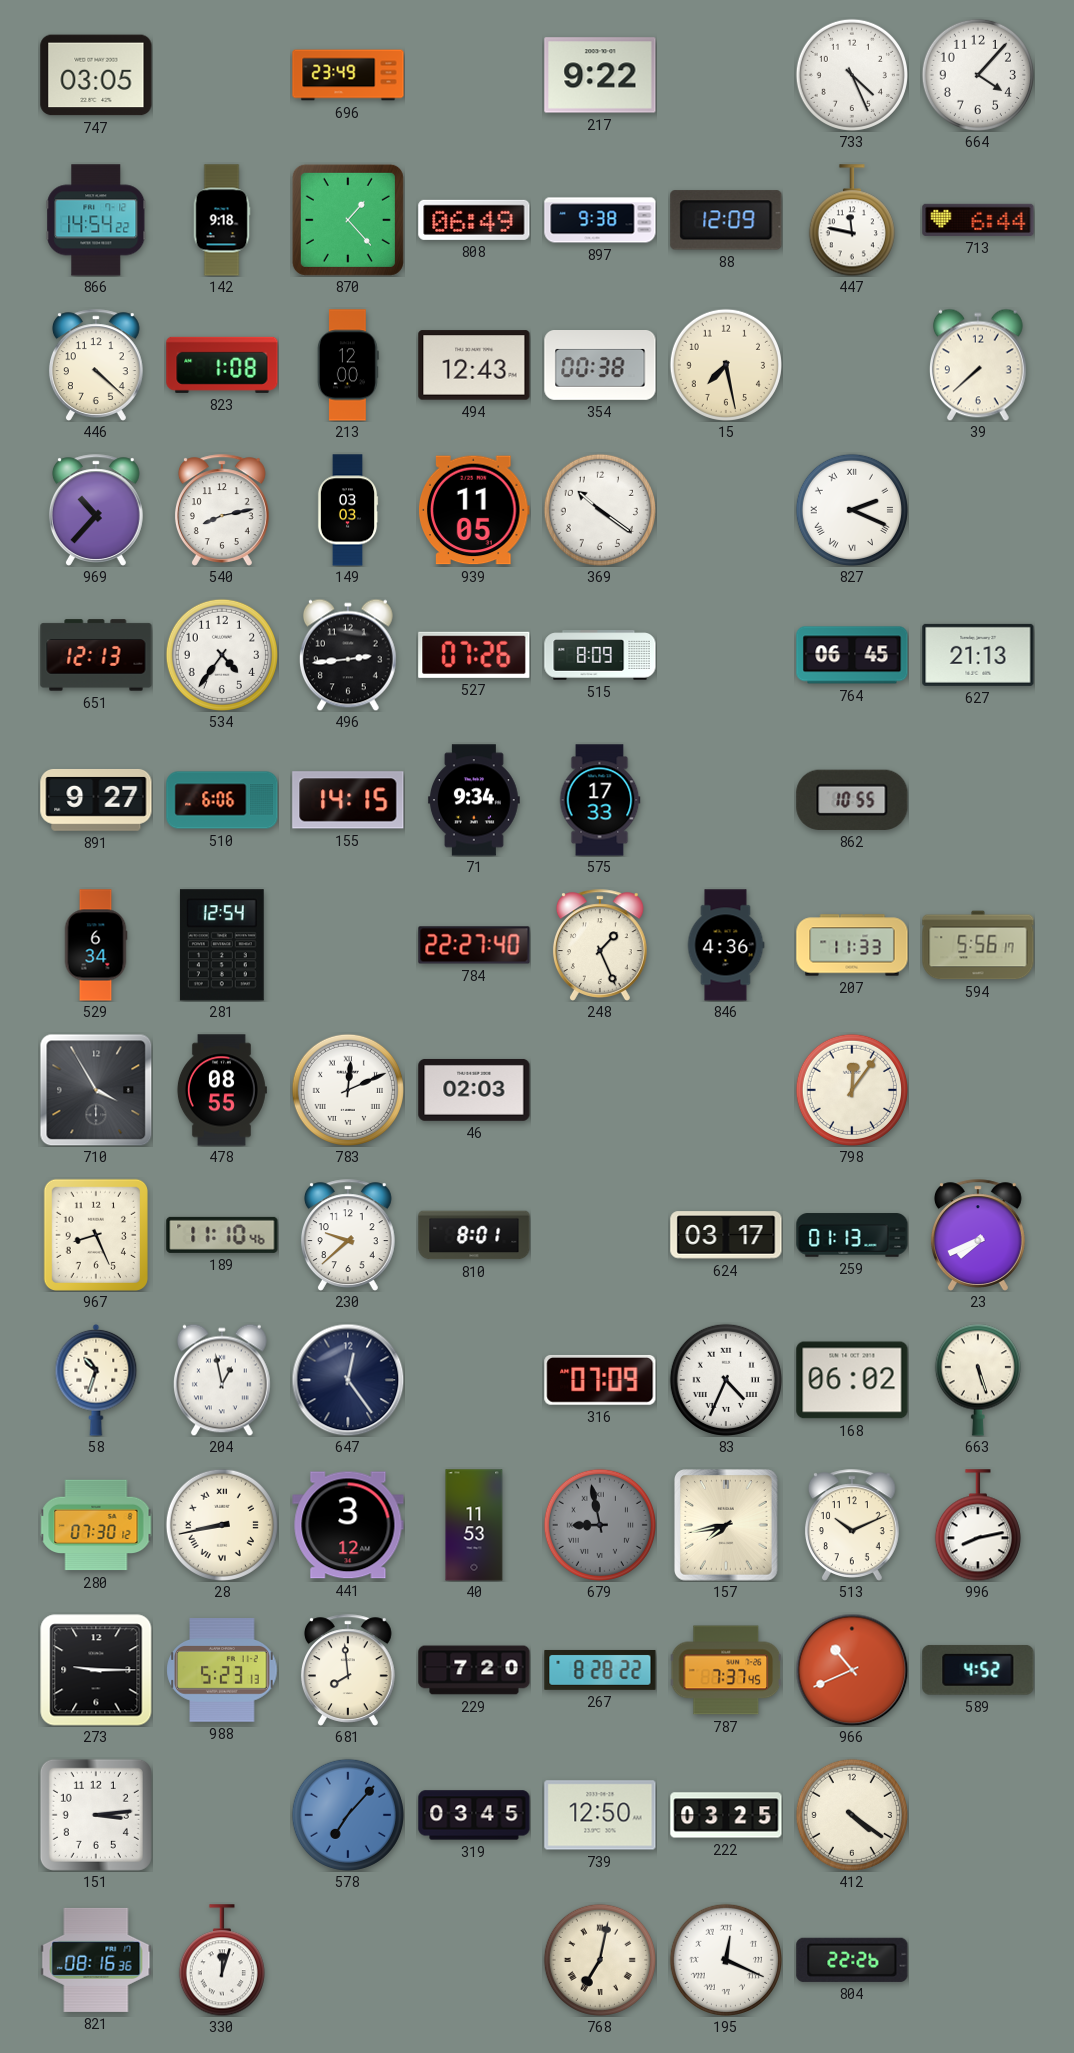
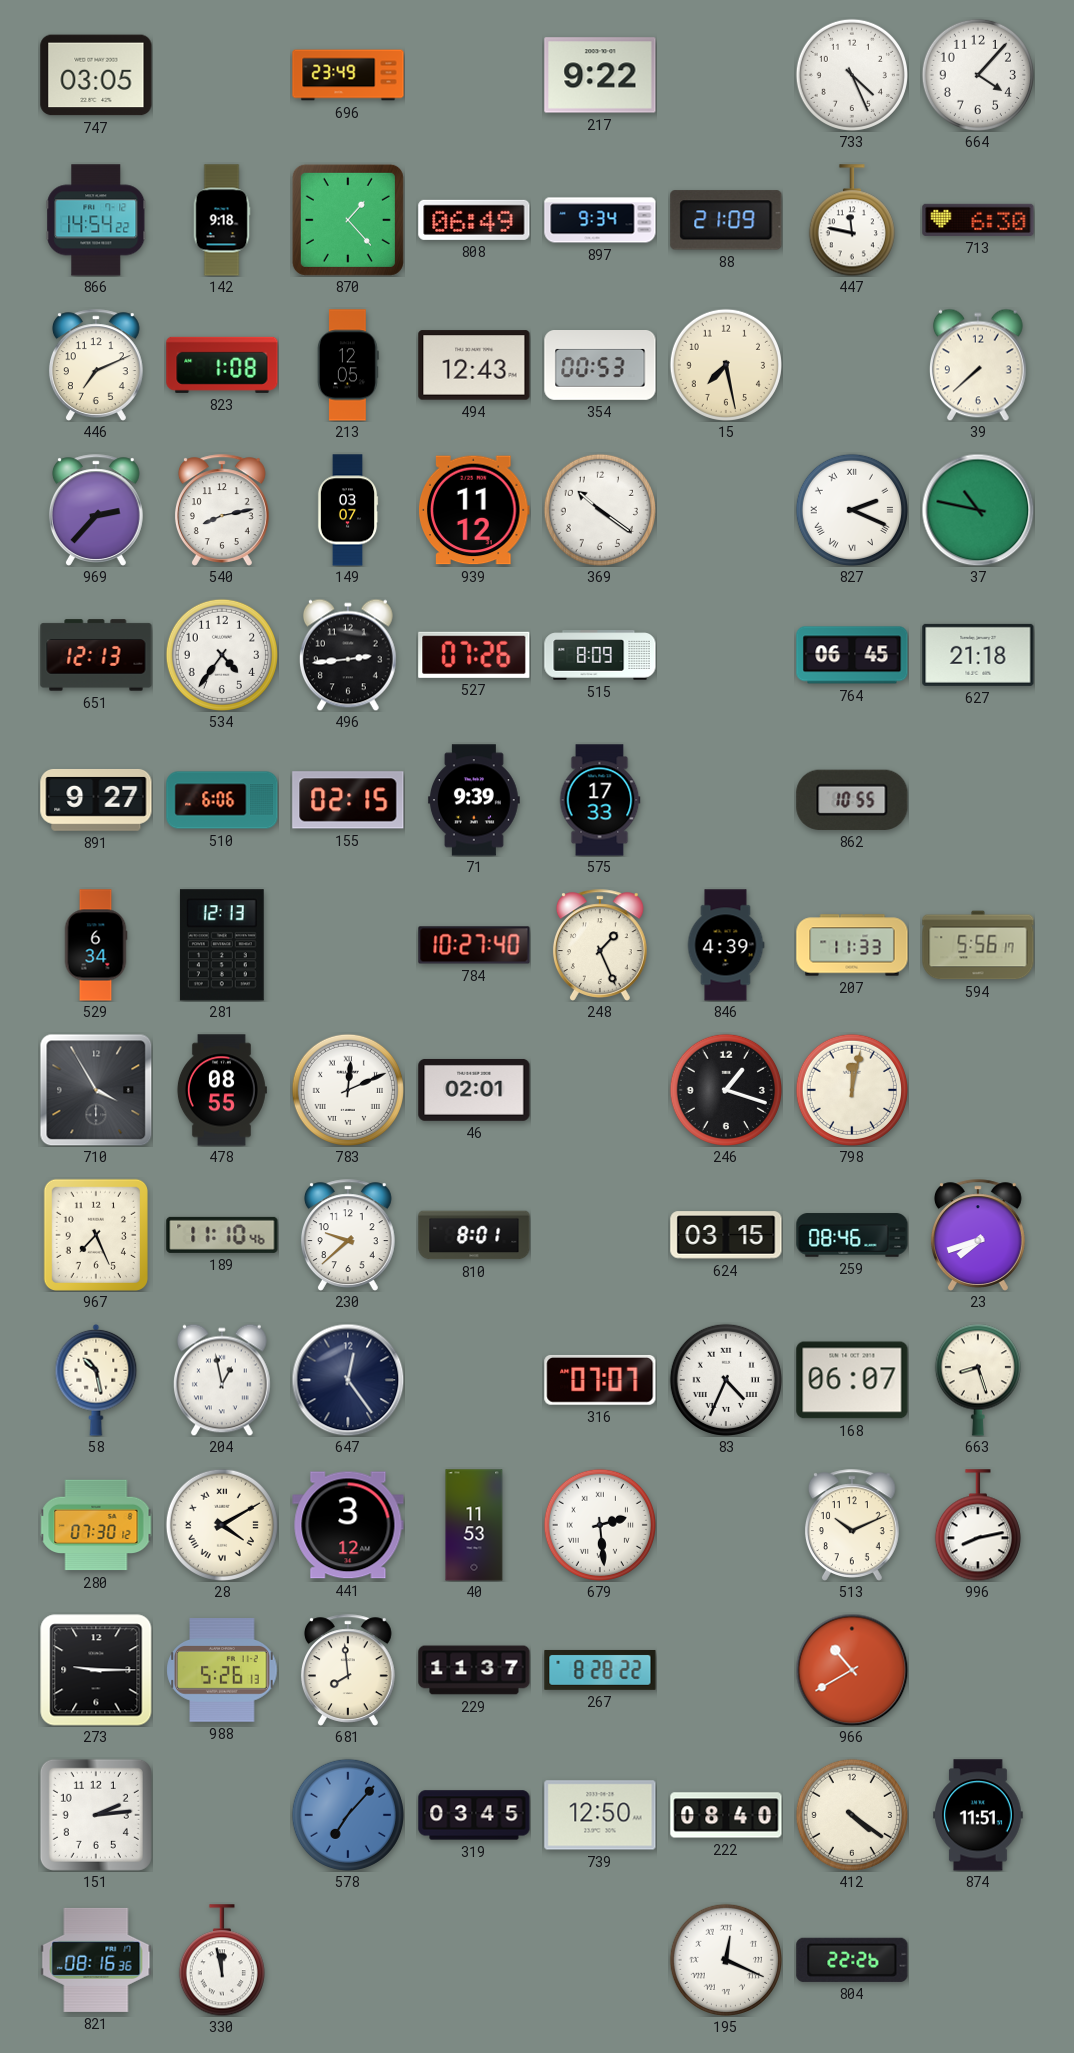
897: 9:38 -> 9:34 (600, 220)
88: 12:09 -> 21:09 (726, 220)
713: 6:44 -> 6:30 (978, 220)
446: 4:22 -> 7:11 (96, 365)
213: 12:00 -> 12:05 (348, 365)
354: 00:38 -> 00:53 (600, 366)
969: 10:37 -> 2:37 (96, 510)
149: 03:03 -> 03:07 (348, 510)
939: 11:05 -> 11:12 (475, 510)
37: none -> 10:47 (978, 510)
627: 21:13 -> 21:18 (978, 655)
155: 14:15 -> 02:15 (348, 800)
71: 9:34 -> 9:39 (474, 800)
281: 12:54 -> 12:13 (222, 945)
784: 22:27 -> 10:27 (474, 945)
846: 4:36 -> 4:39 (726, 945)
46: 02:03 -> 02:01 (474, 1090)
246: none -> 1:18 (726, 1090)
798: 12:06 -> 12:02 (852, 1090)
967: 8:26 -> 7:26 (96, 1235)
624: 03:17 -> 03:15 (726, 1235)
259: 01:13 -> 08:46 (852, 1235)
23: 7:41 -> 7:42 (978, 1235)
58: 10:33 -> 10:28 (96, 1380)
316: 07:09 -> 07:07 (600, 1380)
168: 06:02 -> 06:07 (852, 1380)
663: 5:27 -> 8:27 (978, 1380)
28: 8:43 -> 4:10 (222, 1525)
679: 8:58 -> 2:29 (600, 1525)
679 dial: grey -> white (600, 1525)
157: 7:43 -> none (727, 1525)
988: 5:23 -> 5:26 (222, 1670)
229: 7:20 -> 11:37 (474, 1670)
787: 7:37 -> none (725, 1670)
966: 10:41 -> 10:40 (852, 1670)
589: 4:52 -> none (978, 1670)
151: 3:14 -> 2:14 (96, 1815)
222: 03:25 -> 08:40 (726, 1815)
874: none -> 11:51 (979, 1815)
330: 12:03 -> 11:58 (222, 1960)
768: 7:02 -> none (600, 1960)
